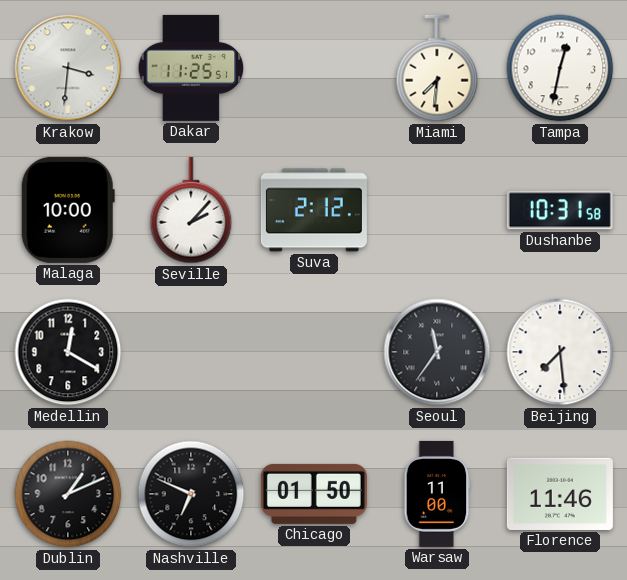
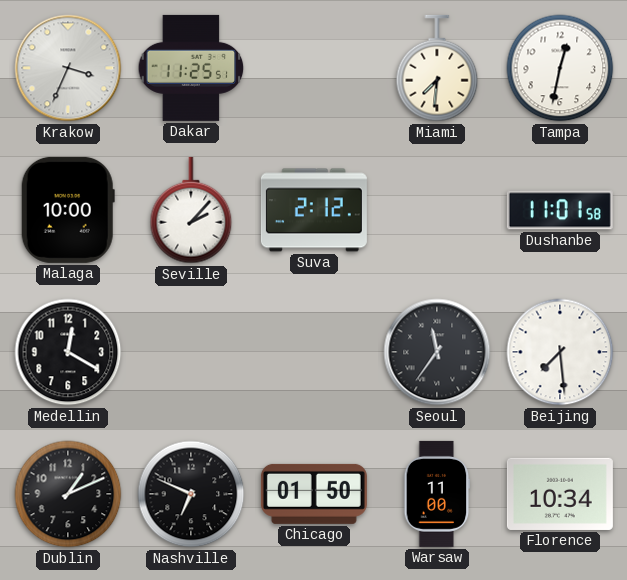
Krakow: 3:31 -> 3:34 (68, 68)
Dushanbe: 10:31 -> 11:01 (560, 210)
Florence: 11:46 -> 10:34 (560, 494)
